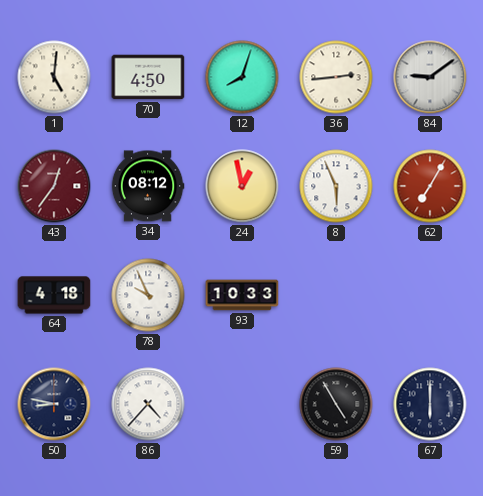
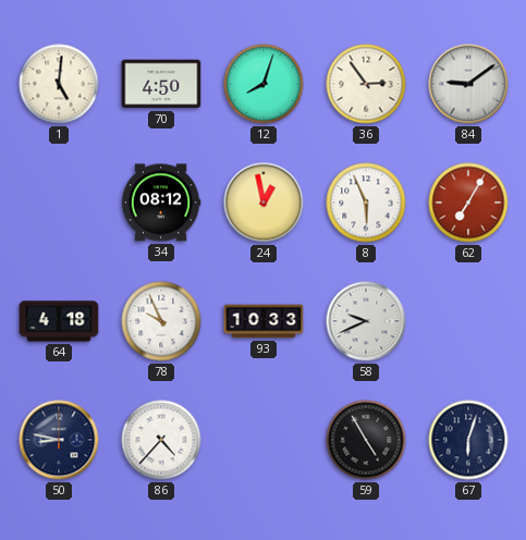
36: 2:44 -> 2:54 (366, 84)
43: 12:36 -> none (54, 186)
58: none -> 9:41 (366, 321)
67: 6:00 -> 6:03 (468, 440)
